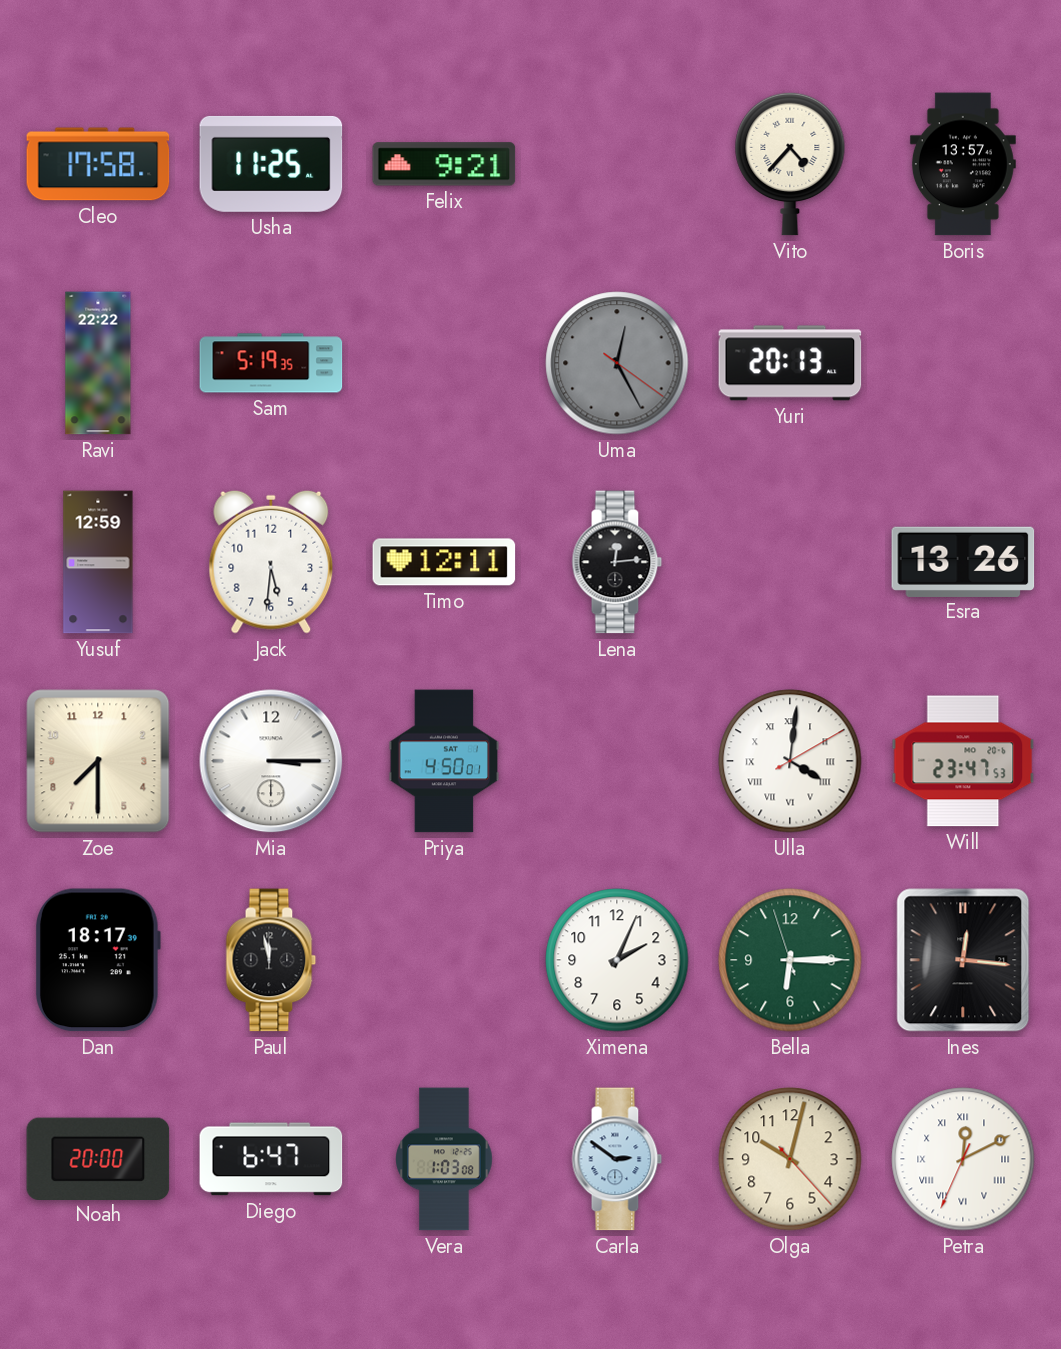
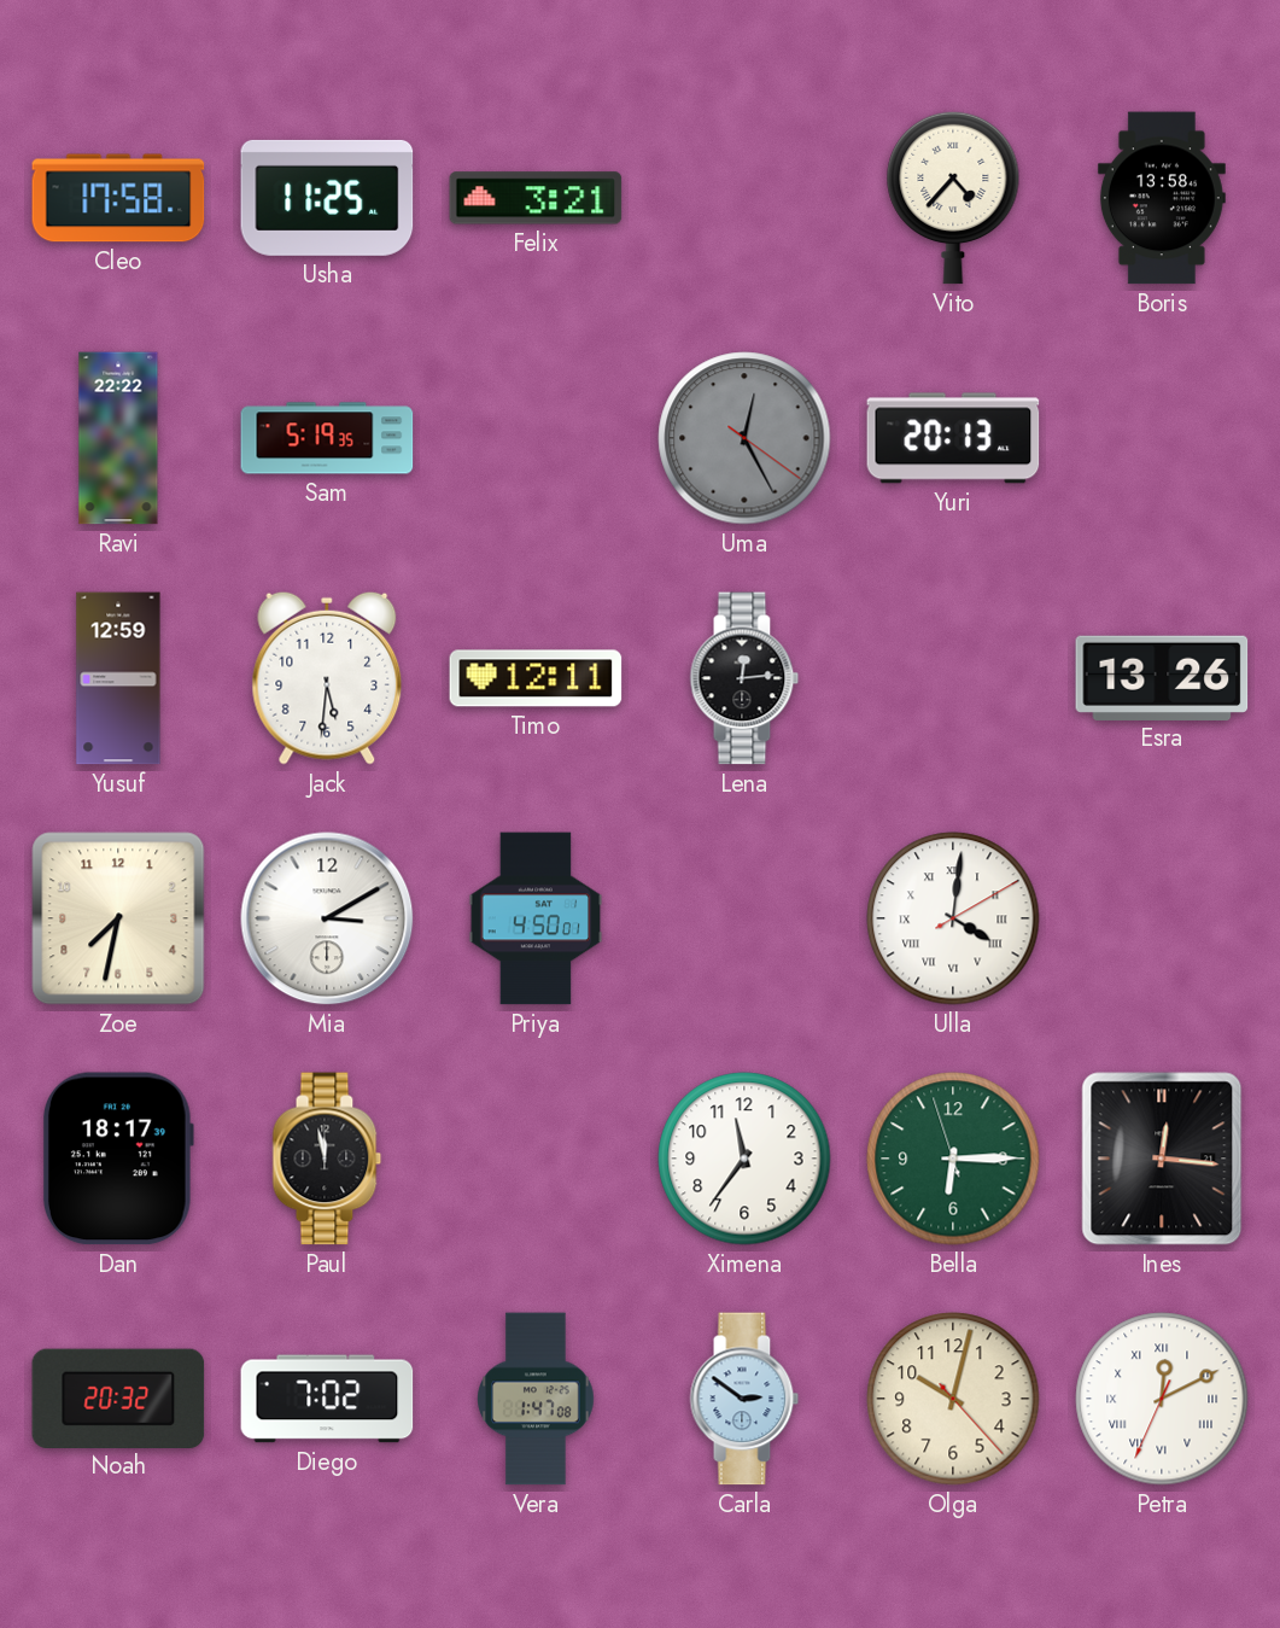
Felix: 9:21 -> 3:21 (536, 198)
Boris: 13:57 -> 13:58 (1162, 198)
Zoe: 7:30 -> 7:32 (118, 918)
Mia: 3:15 -> 3:10 (327, 918)
Will: 23:47 -> none (963, 761)
Ximena: 2:04 -> 11:36 (744, 1159)
Noah: 20:00 -> 20:32 (118, 1397)
Diego: 6:47 -> 7:02 (327, 1399)
Vera: 1:03 -> 1:47 (536, 1399)
